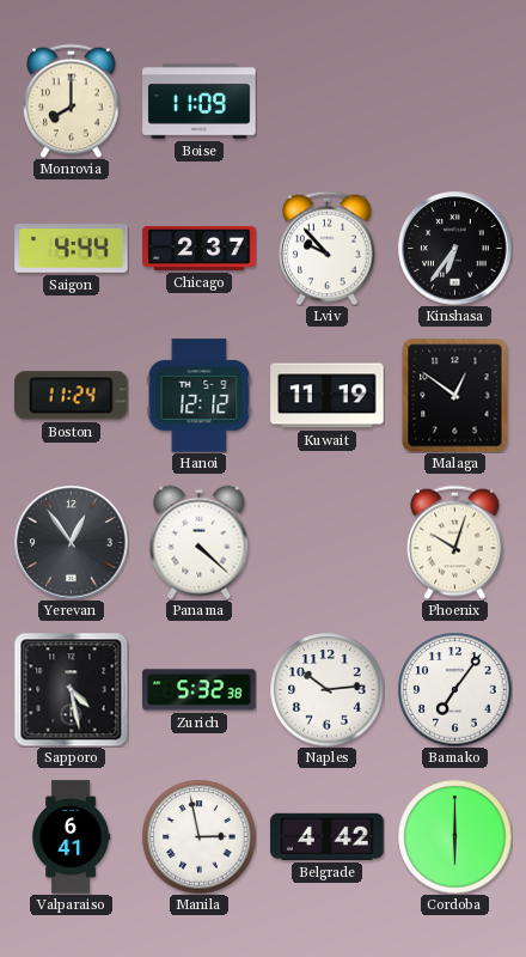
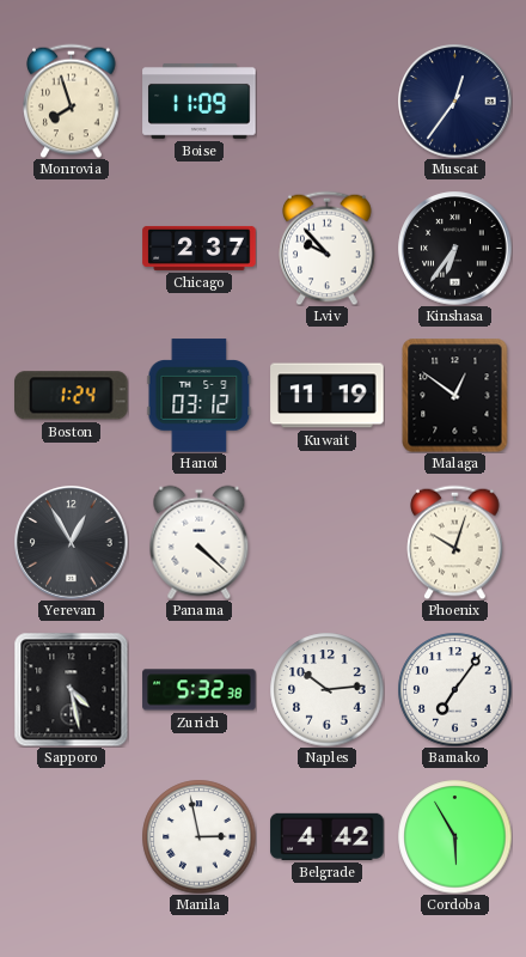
Monrovia: 8:00 -> 7:57 (72, 100)
Muscat: none -> 12:36 (455, 102)
Saigon: 4:44 -> none (72, 249)
Boston: 11:24 -> 1:24 (72, 396)
Hanoi: 12:12 -> 03:12 (200, 396)
Yerevan: 12:54 -> 12:55 (72, 543)
Valparaiso: 6:41 -> none (72, 837)
Cordoba: 6:00 -> 5:55 (454, 836)
